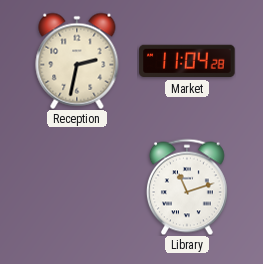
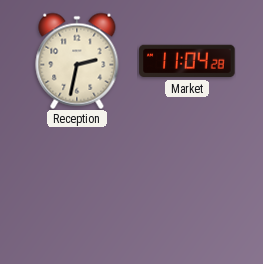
Library: 11:12 -> none (187, 187)
